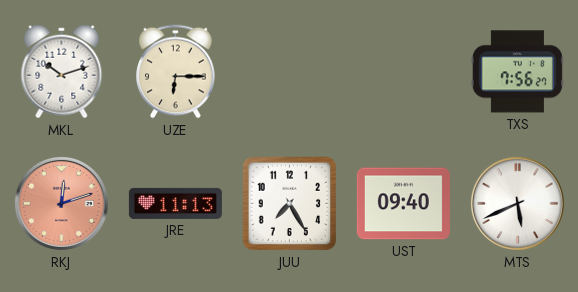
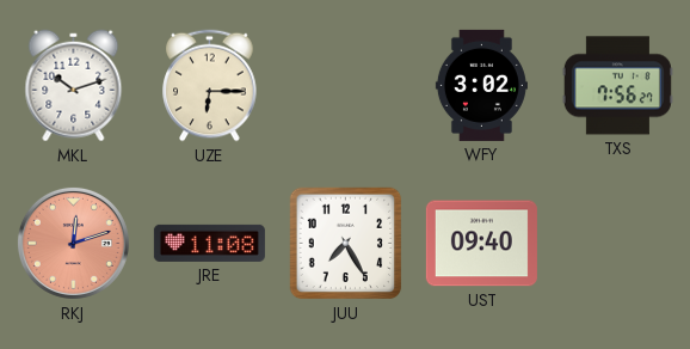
WFY: none -> 3:02 (481, 85)
JRE: 11:13 -> 11:08 (209, 243)
MTS: 5:41 -> none (517, 203)
